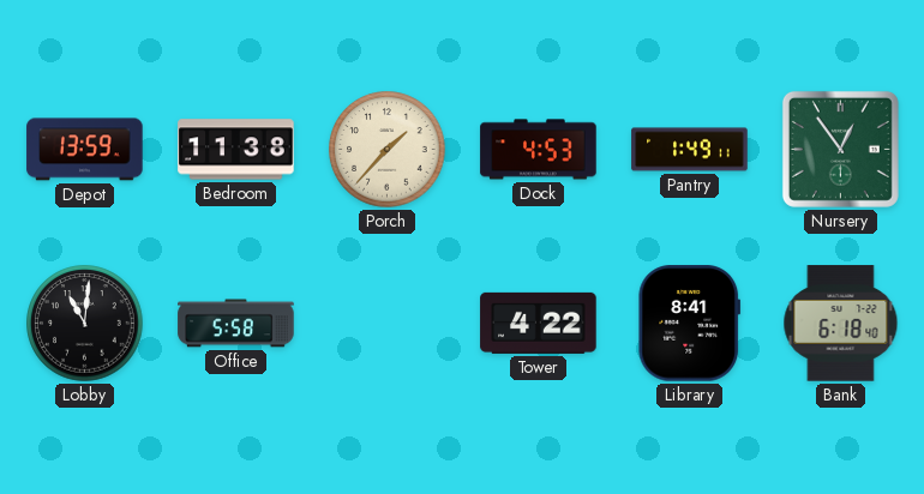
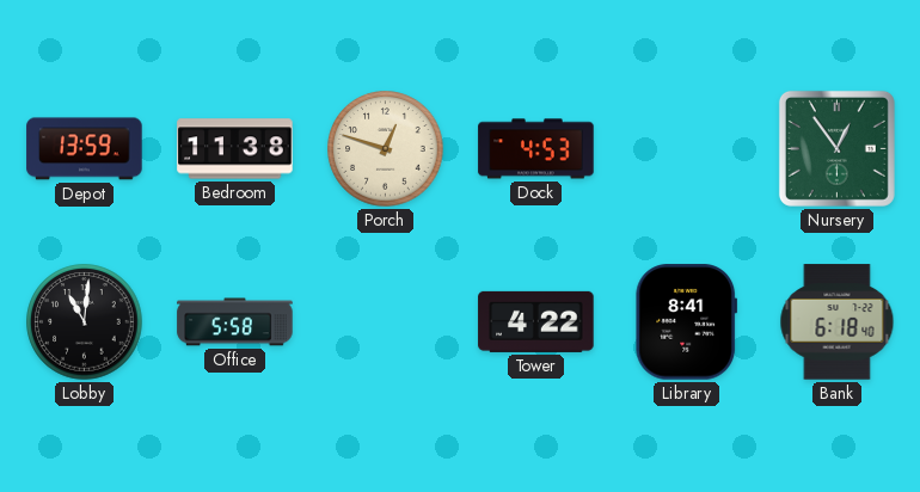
Porch: 1:37 -> 12:48 (386, 149)
Pantry: 1:49 -> none (690, 150)
